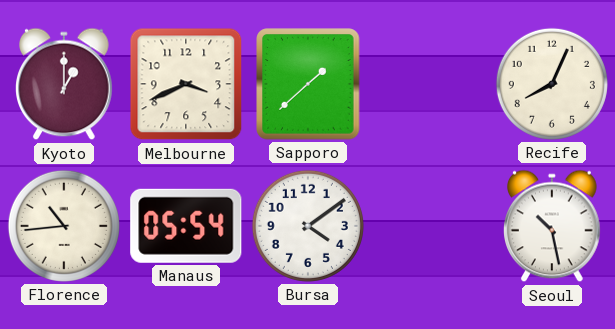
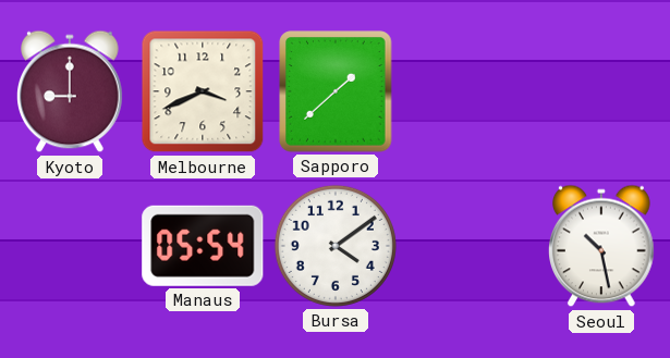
Kyoto: 1:00 -> 9:00 (71, 91)
Recife: 8:04 -> none (552, 84)
Florence: 10:44 -> none (64, 226)
